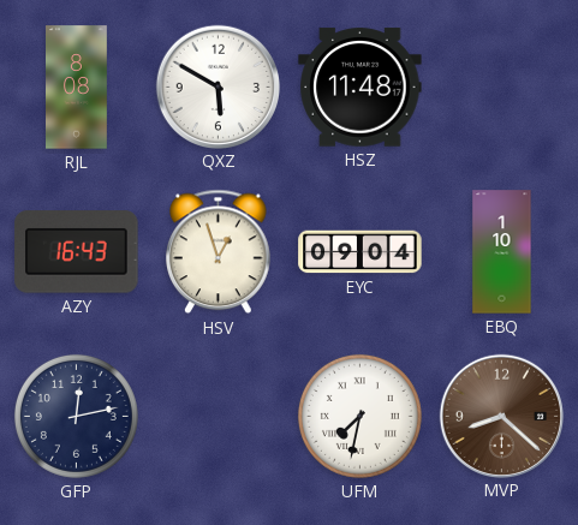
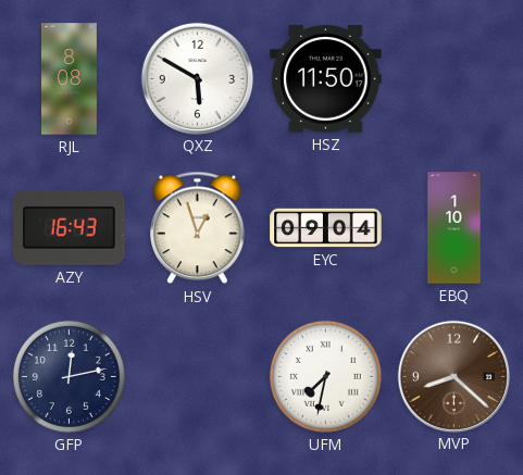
HSZ: 11:48 -> 11:50 (326, 79)
